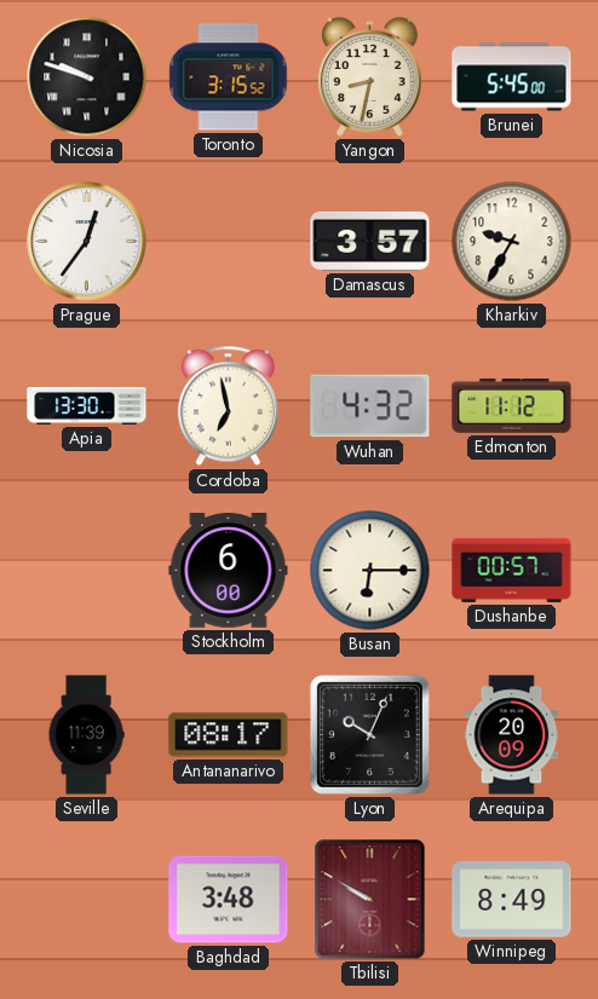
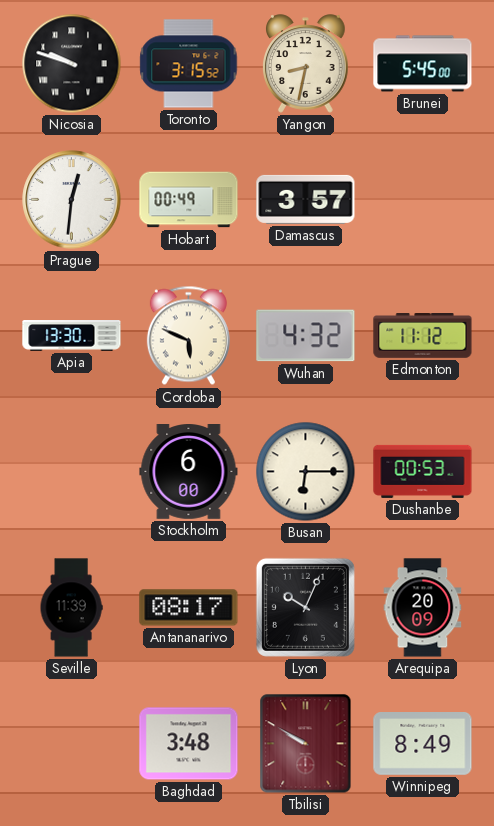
Prague: 12:36 -> 12:31 (72, 200)
Hobart: none -> 00:49 (189, 200)
Kharkiv: 9:35 -> none (512, 242)
Cordoba: 6:58 -> 5:49 (188, 336)
Dushanbe: 00:57 -> 00:53 (423, 471)
